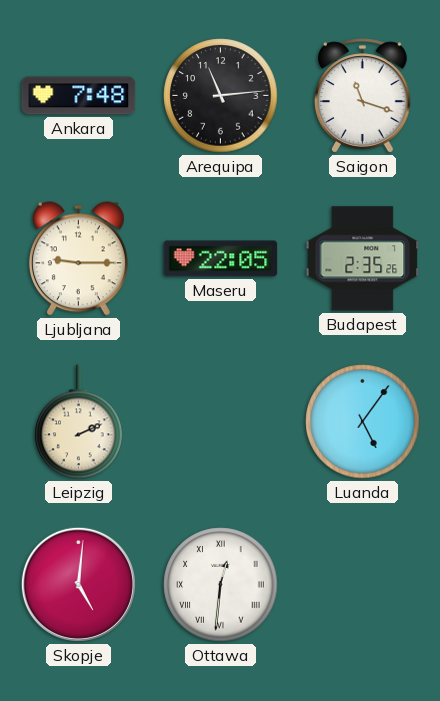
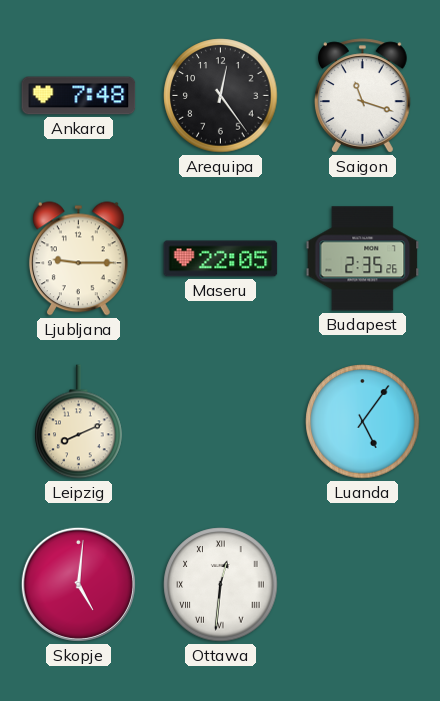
Arequipa: 11:14 -> 12:24 (221, 96)
Leipzig: 2:11 -> 8:11 (79, 422)
